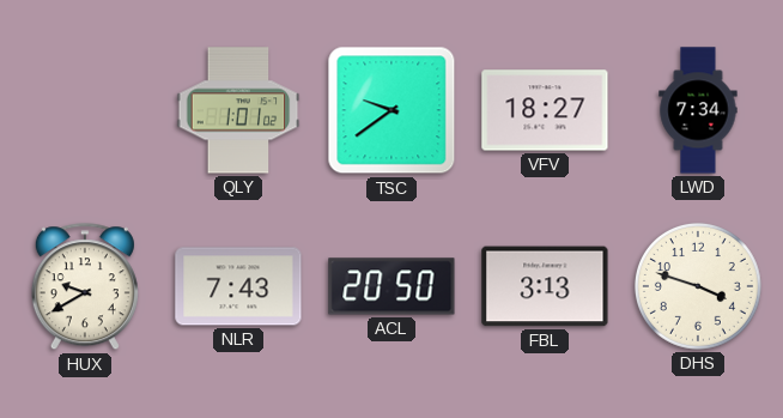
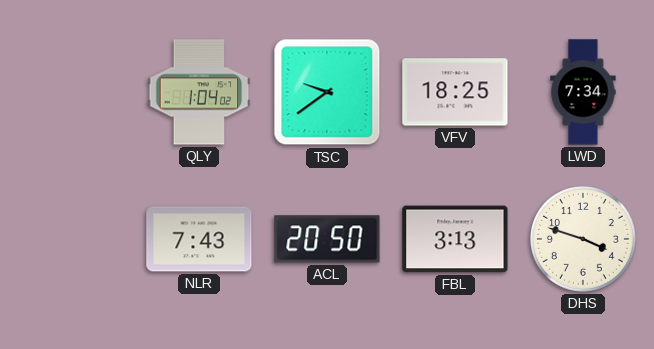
QLY: 1:01 -> 1:04 (199, 92)
VFV: 18:27 -> 18:25 (455, 92)
HUX: 9:40 -> none (85, 287)
